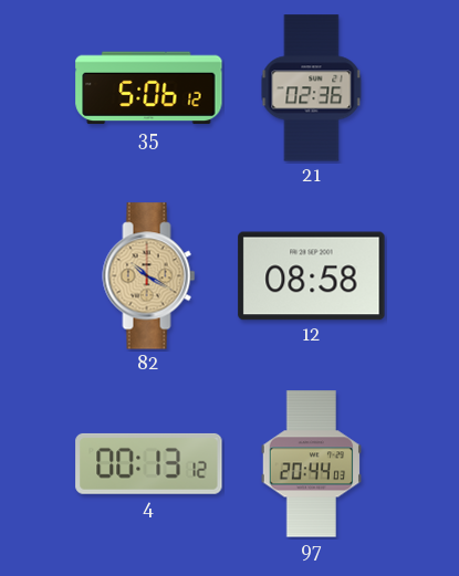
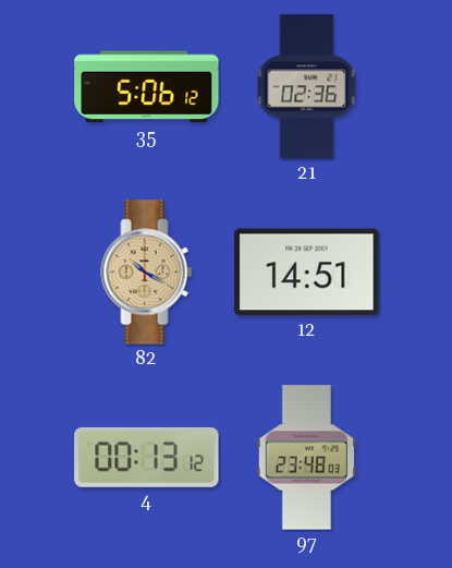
12: 08:58 -> 14:51 (307, 273)
97: 20:44 -> 23:48 (306, 458)
